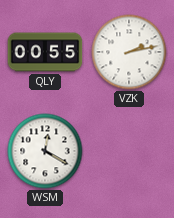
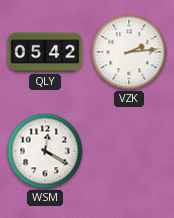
QLY: 00:55 -> 05:42 (45, 52)
VZK: 2:13 -> 2:14 (129, 52)
